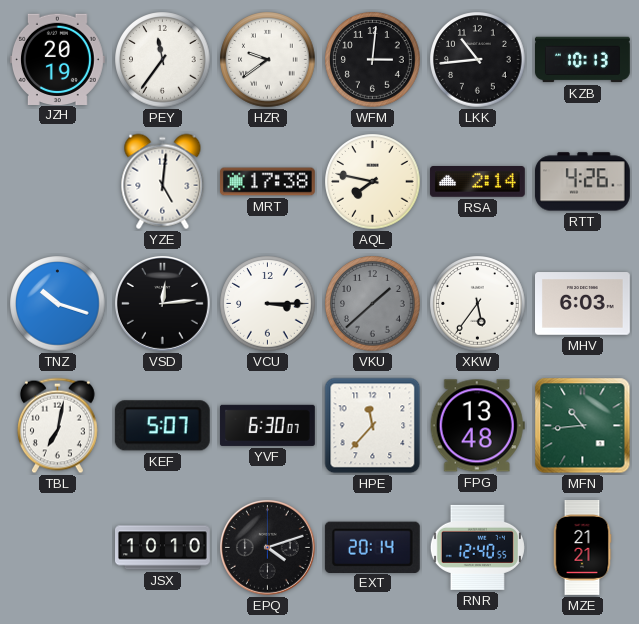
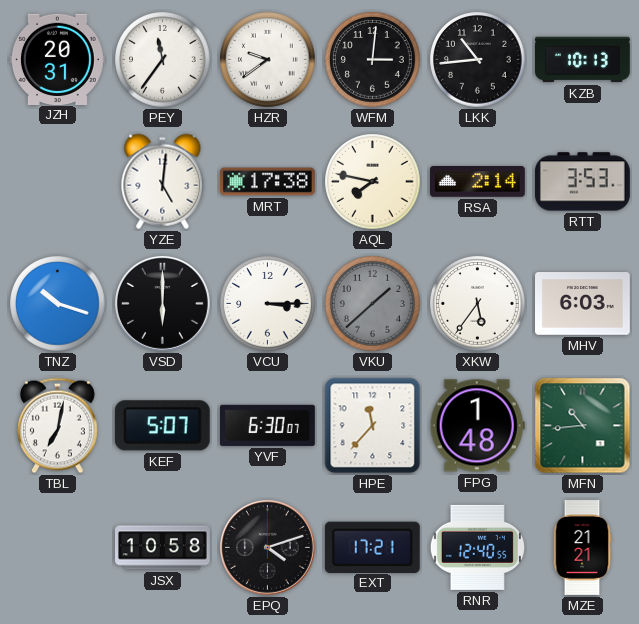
JZH: 20:19 -> 20:31 (57, 59)
RTT: 4:26 -> 3:53 (582, 182)
VSD: 12:14 -> 6:00 (162, 303)
FPG: 13:48 -> 1:48 (477, 426)
JSX: 10:10 -> 10:58 (163, 548)
EXT: 20:14 -> 17:21 (372, 547)
